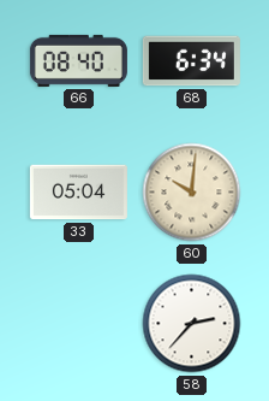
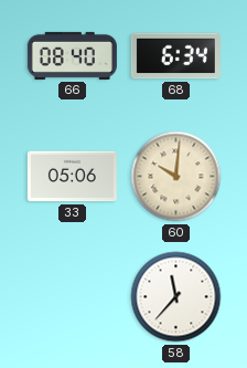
33: 05:04 -> 05:06 (72, 177)
58: 2:37 -> 11:37 (176, 297)
